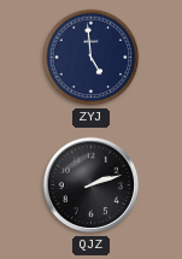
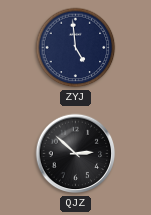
QJZ: 2:12 -> 2:52 (76, 154)
